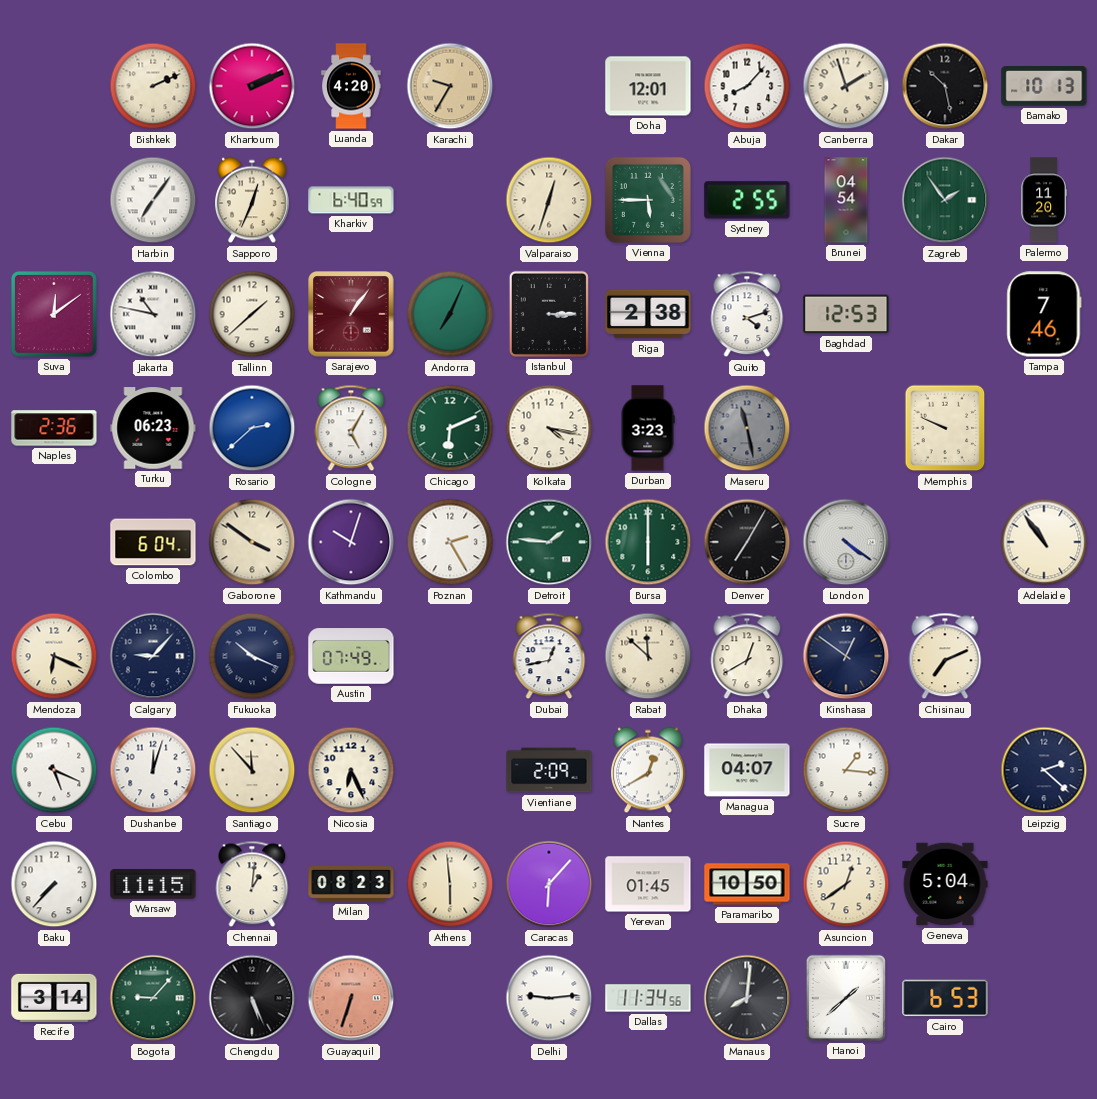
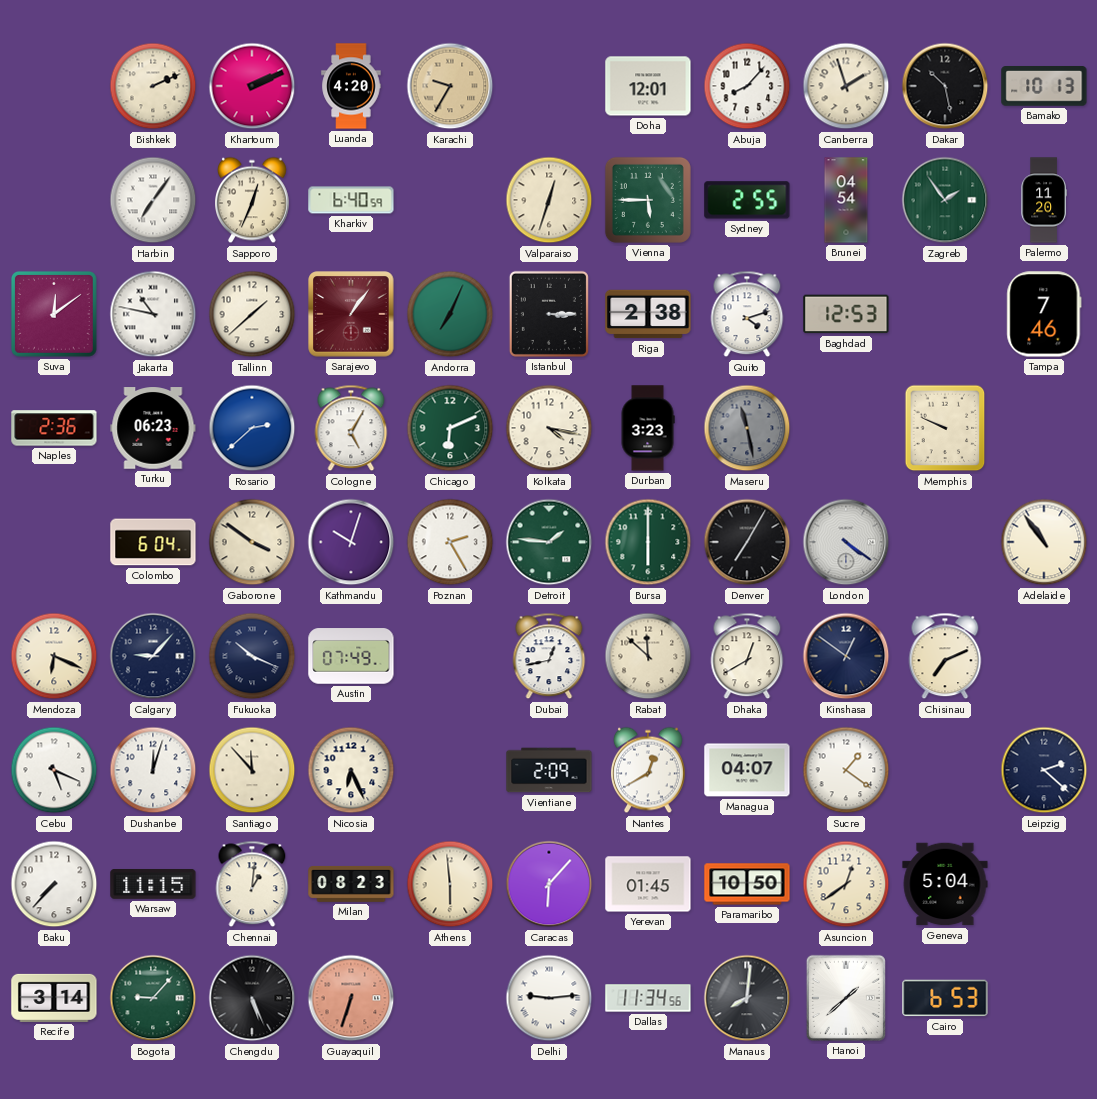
Sucre: 1:16 -> 1:21 (846, 770)
